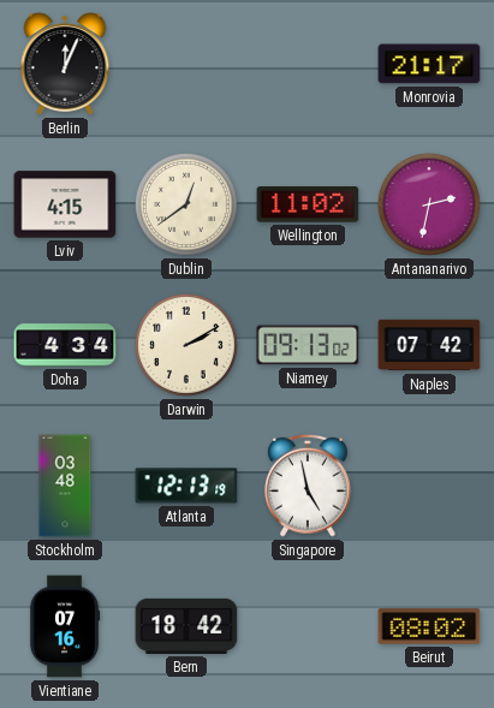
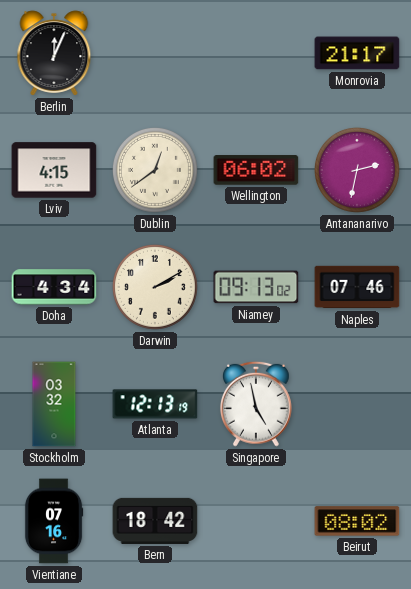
Wellington: 11:02 -> 06:02 (256, 170)
Naples: 07:42 -> 07:46 (357, 287)
Stockholm: 03:48 -> 03:32 (54, 404)
